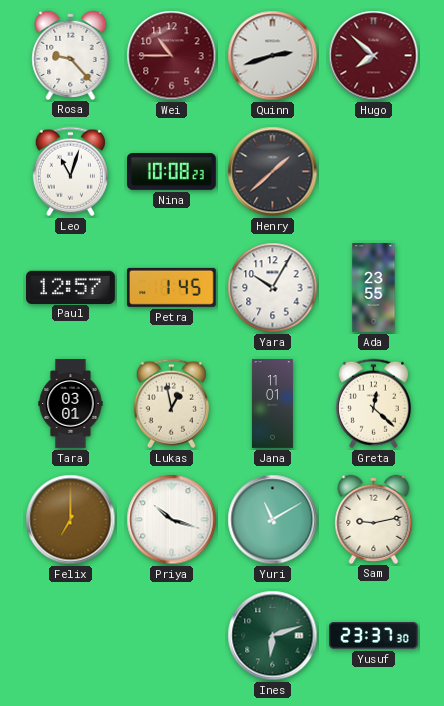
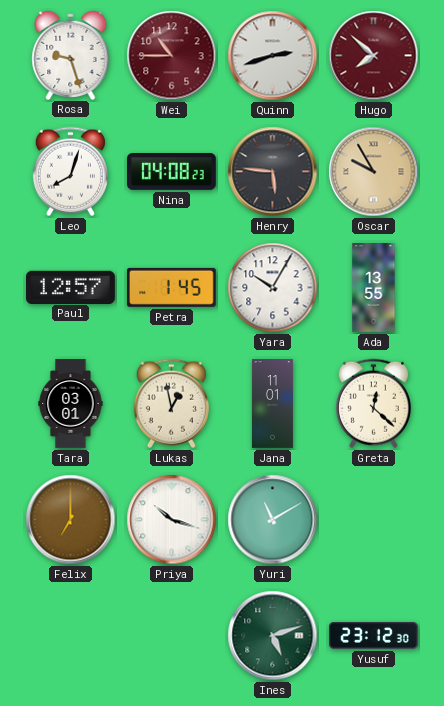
Rosa: 9:23 -> 9:27 (71, 55)
Leo: 11:03 -> 8:03 (70, 172)
Nina: 10:08 -> 04:08 (172, 172)
Henry: 1:38 -> 5:46 (273, 172)
Oscar: none -> 9:55 (374, 172)
Ada: 23:55 -> 13:55 (374, 288)
Sam: 9:13 -> none (374, 519)
Ines: 6:12 -> 5:12 (273, 636)
Yusuf: 23:37 -> 23:12 (374, 636)
